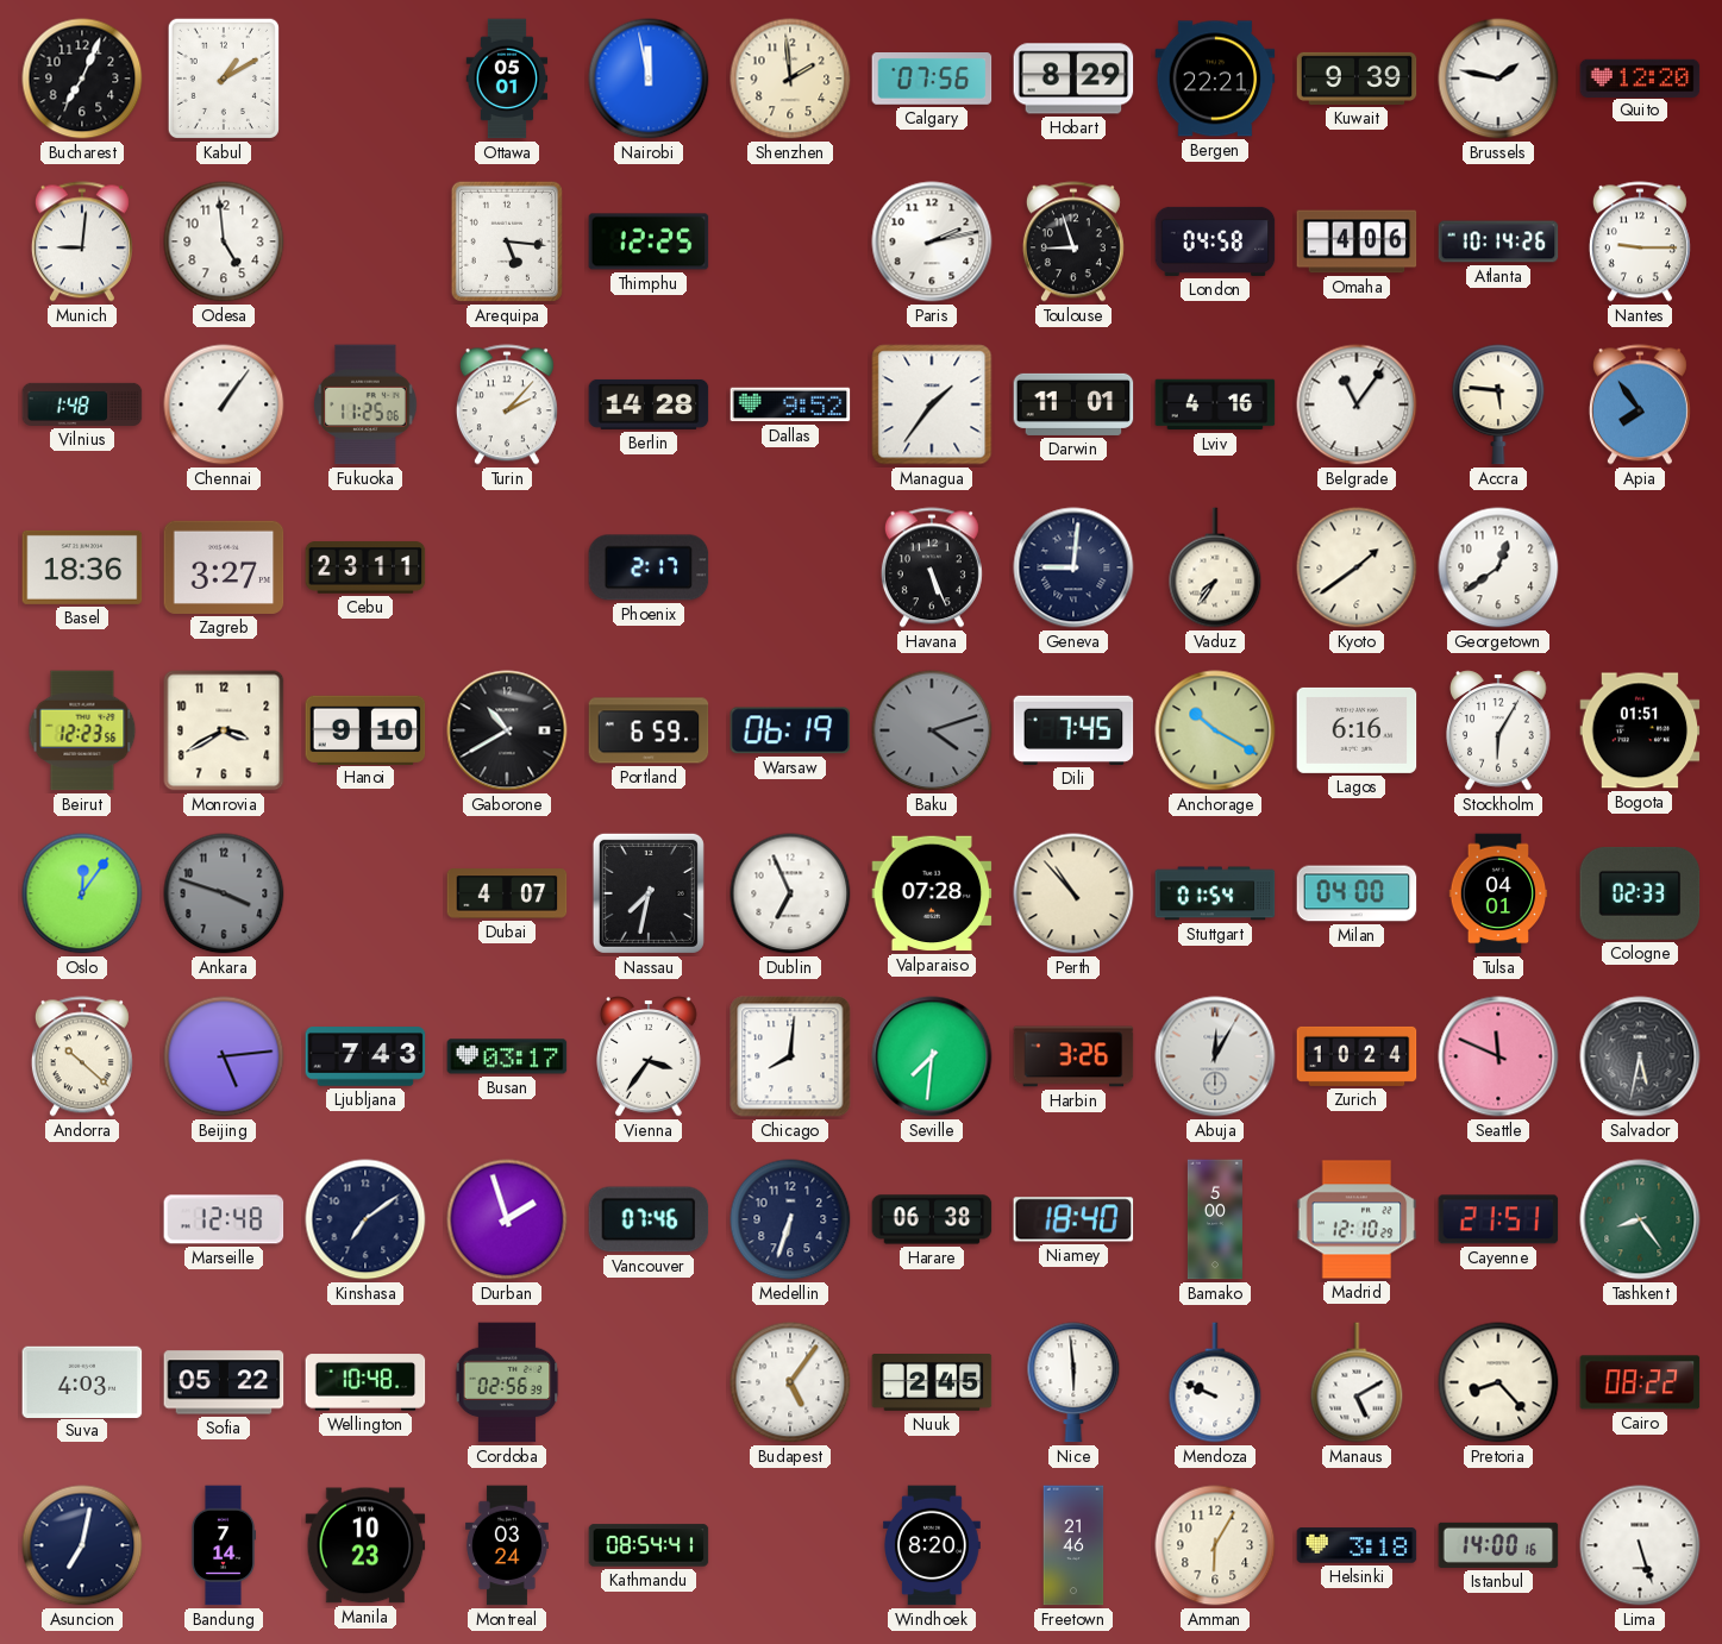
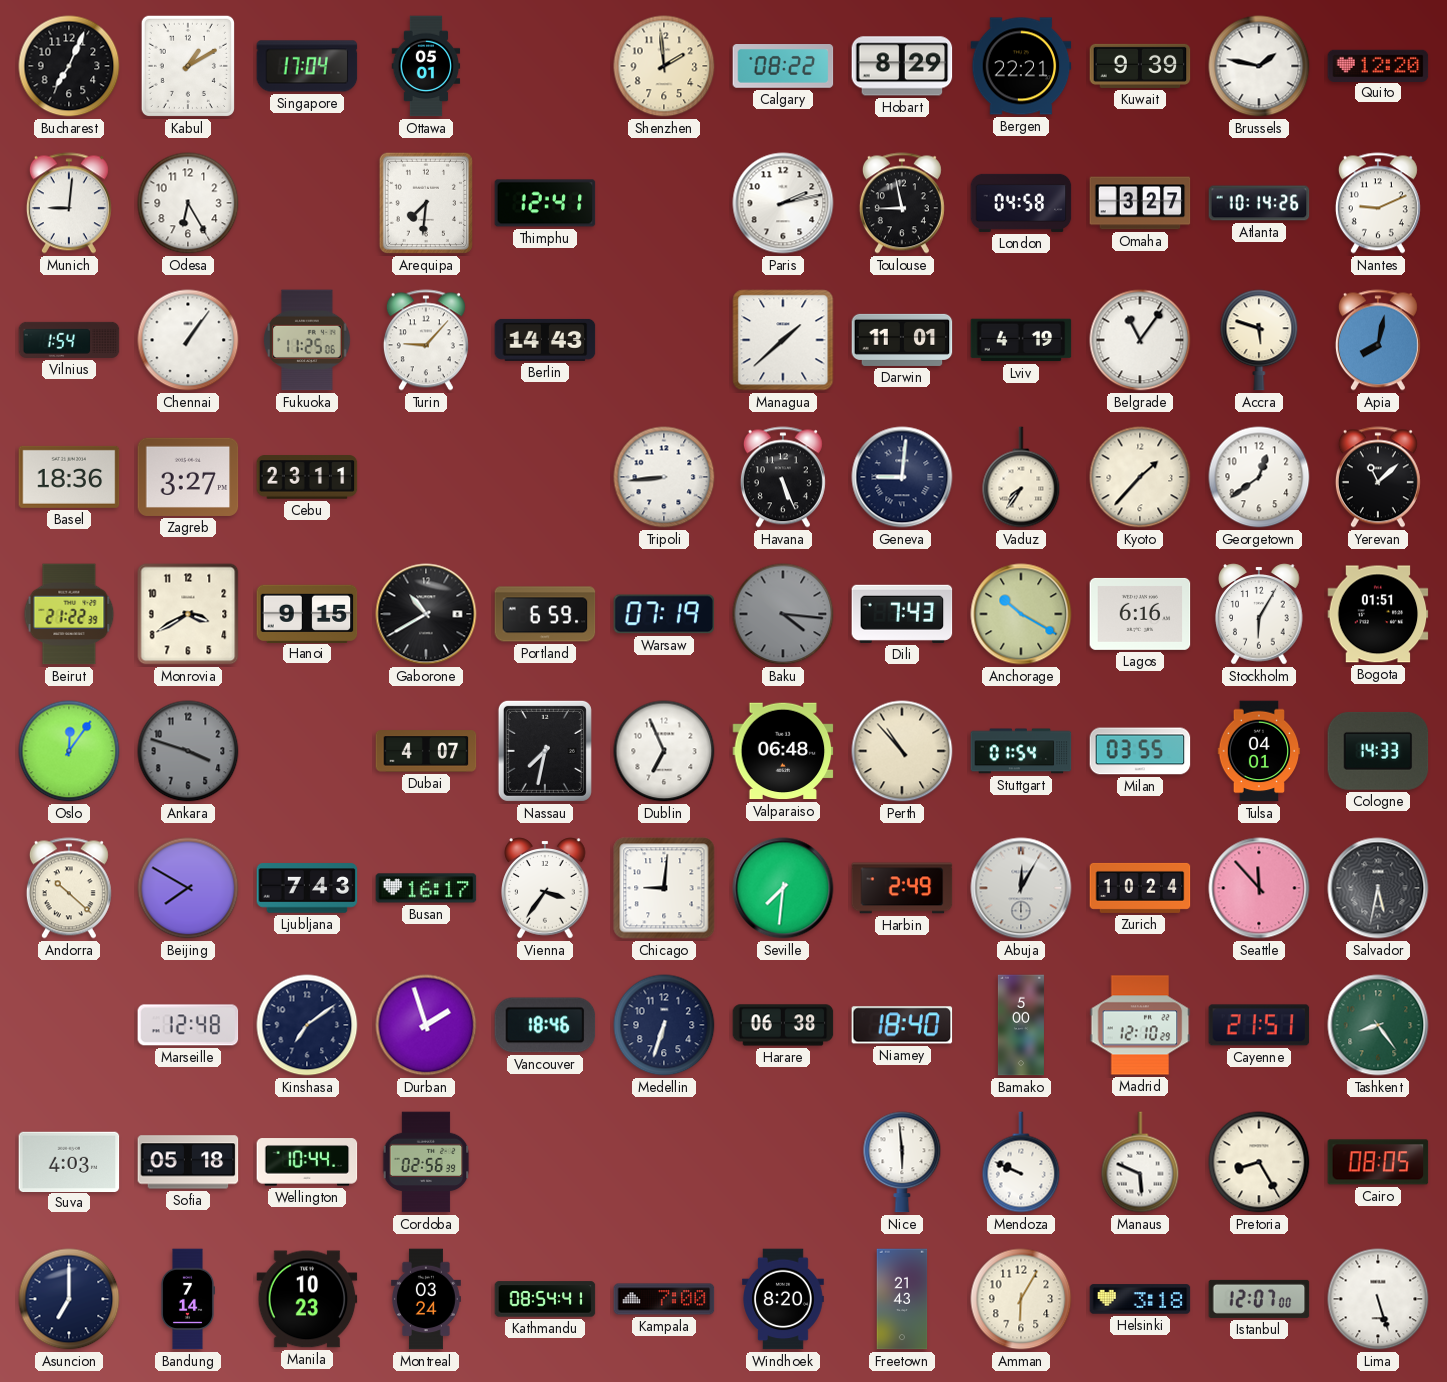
Singapore: none -> 17:04 (307, 66)
Nairobi: 11:58 -> none (649, 79)
Calgary: 07:56 -> 08:22 (783, 67)
Odesa: 4:59 -> 6:25 (188, 203)
Arequipa: 5:16 -> 7:31 (426, 203)
Thimphu: 12:25 -> 12:41 (545, 203)
Toulouse: 8:57 -> 8:58 (902, 203)
Omaha: 4:06 -> 3:27 (1140, 203)
Nantes: 9:15 -> 9:11 (1378, 203)
Vilnius: 1:48 -> 1:54 (69, 340)
Turin: 2:07 -> 9:07 (426, 340)
Berlin: 14:28 -> 14:43 (545, 340)
Dallas: 9:52 -> none (790, 404)
Managua: 1:36 -> 1:38 (783, 340)
Lviv: 4:16 -> 4:19 (1021, 340)
Accra: 5:46 -> 5:48 (1259, 340)
Apia: 7:54 -> 8:02 (1378, 340)
Phoenix: 2:17 -> none (649, 567)
Tripoli: none -> 8:44 (664, 477)
Kyoto: 1:39 -> 1:37 (1140, 477)
Yerevan: none -> 11:08 (1378, 477)
Beirut: 12:23 -> 21:22 (69, 614)
Hanoi: 9:10 -> 9:15 (307, 613)
Warsaw: 06:19 -> 07:19 (664, 614)
Baku: 4:12 -> 4:16 (783, 614)
Dili: 7:45 -> 7:43 (902, 614)
Valparaiso: 07:28 -> 06:48 (783, 751)
Milan: 04:00 -> 03:55 (1140, 751)
Cologne: 02:33 -> 14:33 (1378, 751)
Beijing: 5:14 -> 7:50 (188, 888)
Busan: 03:17 -> 16:17 (426, 888)
Chicago: 8:01 -> 9:01 (664, 888)
Harbin: 3:26 -> 2:49 (902, 888)
Seattle: 11:49 -> 11:53 (1259, 888)
Vancouver: 07:46 -> 18:46 (545, 1025)
Sofia: 05:22 -> 05:18 (188, 1162)
Wellington: 10:48 -> 10:44 (307, 1162)
Budapest: 5:06 -> none (790, 1382)
Nuuk: 2:45 -> none (932, 1383)
Manaus: 5:10 -> 5:49 (1140, 1162)
Pretoria: 8:23 -> 8:25 (1259, 1162)
Cairo: 08:22 -> 08:05 (1378, 1162)
Asuncion: 7:02 -> 7:00 (69, 1299)
Kampala: none -> 7:00 (664, 1299)
Freetown: 21:46 -> 21:43 (902, 1299)
Istanbul: 14:00 -> 12:07 (1259, 1299)
